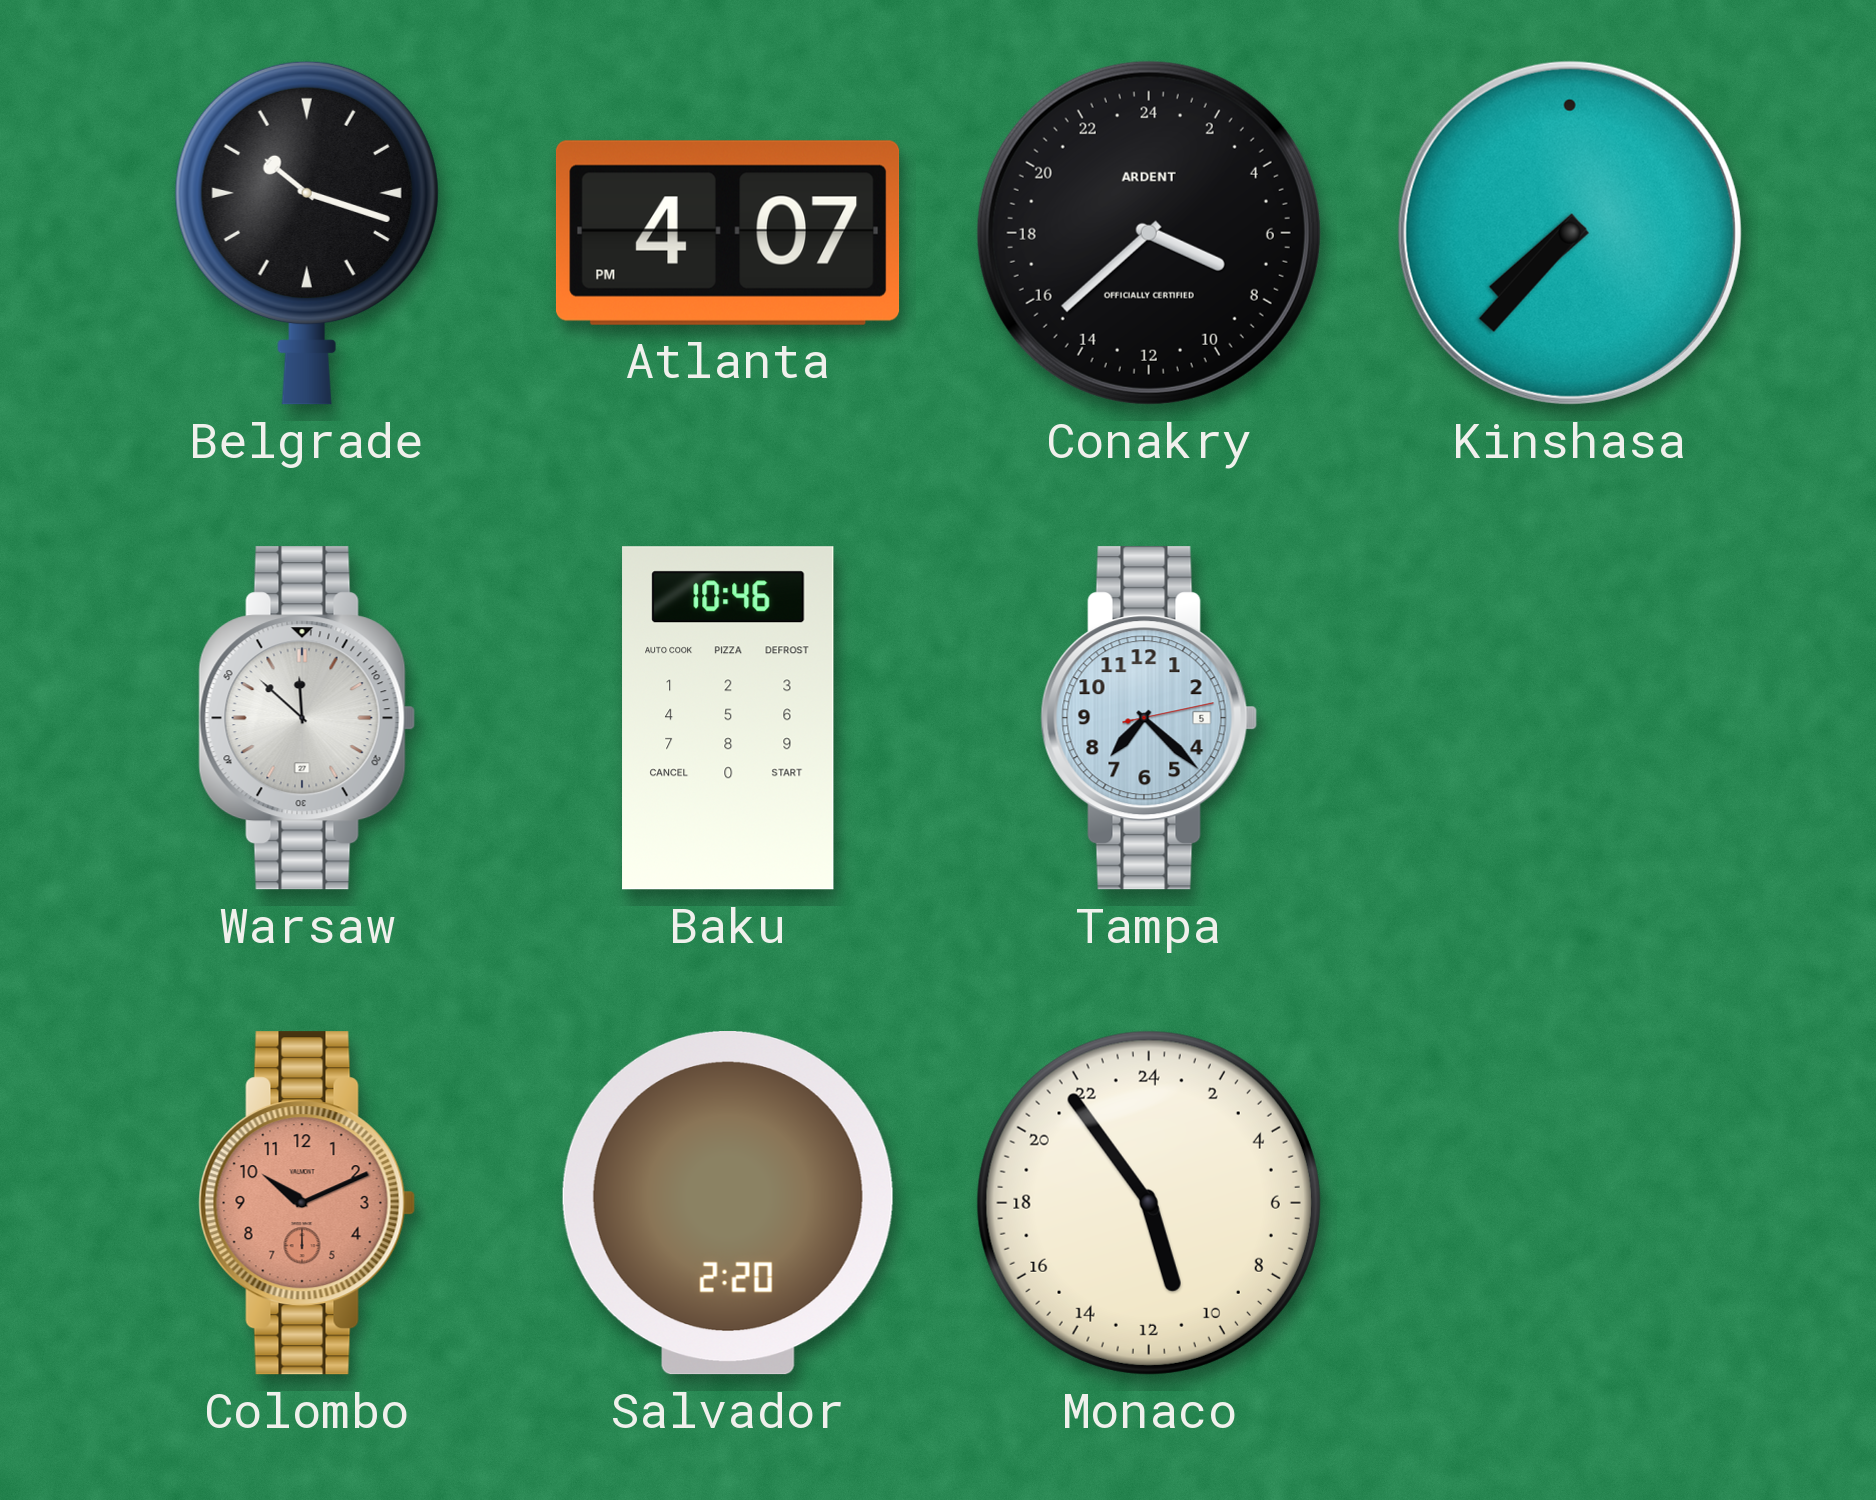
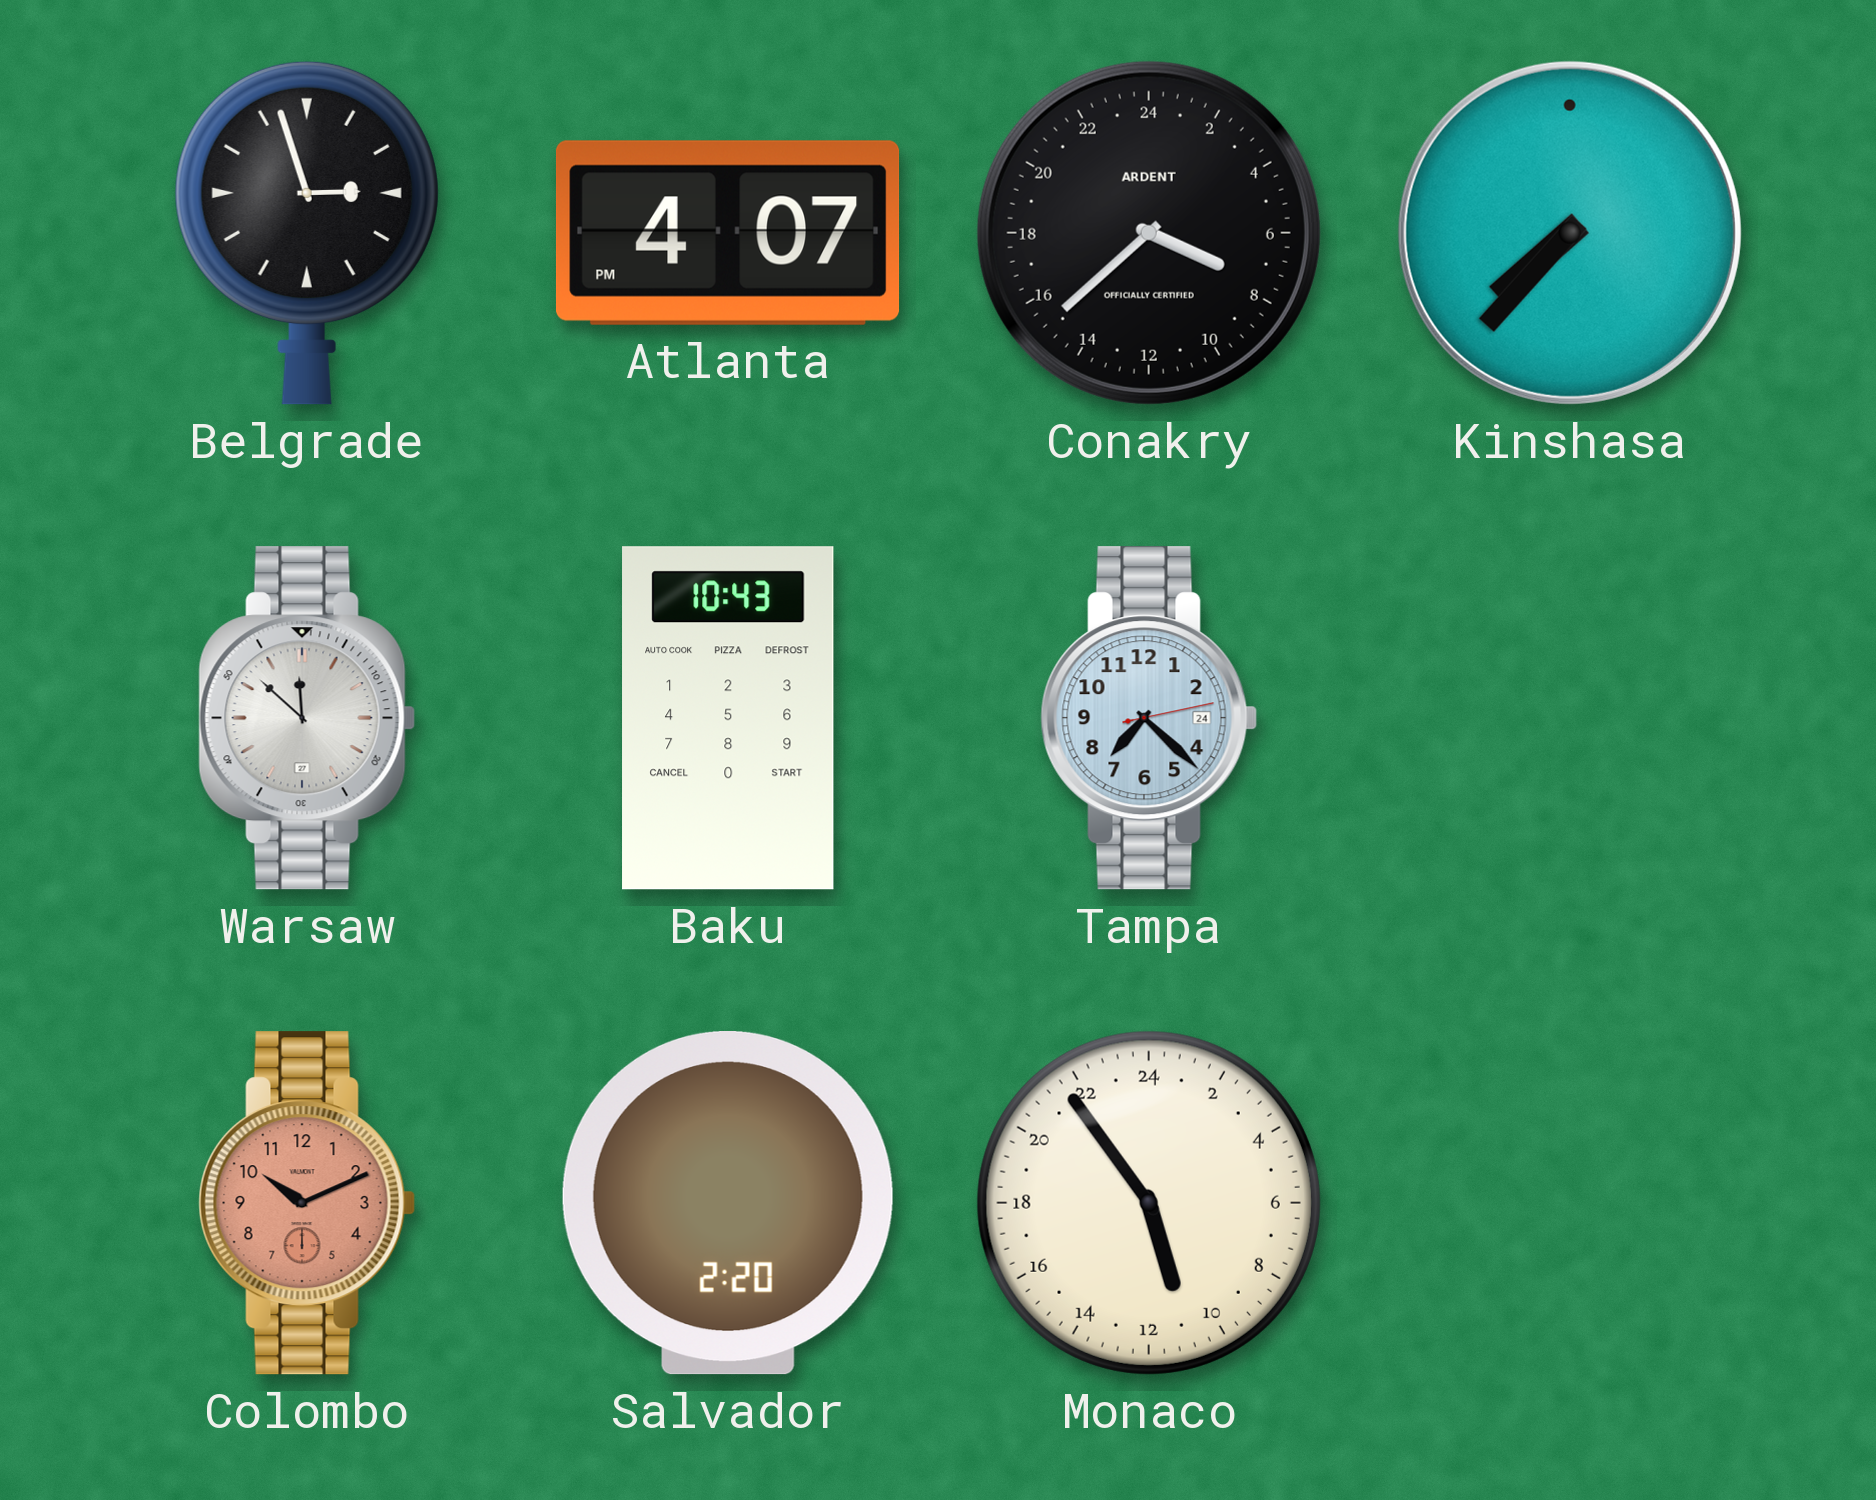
Belgrade: 10:18 -> 2:57 (307, 233)
Baku: 10:46 -> 10:43 (728, 718)
Tampa date: 5 -> 24 (1149, 718)
